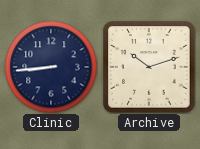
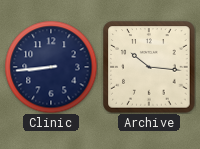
Archive: 10:12 -> 10:16 (149, 67)
